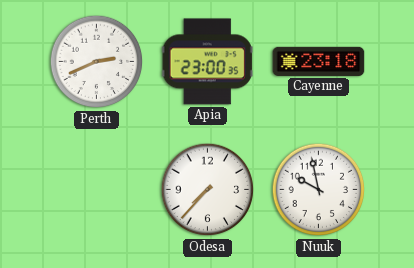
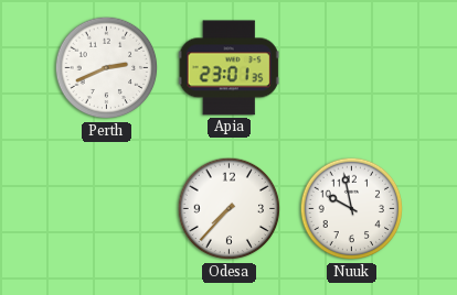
Apia: 23:00 -> 23:01 (228, 68)
Cayenne: 23:18 -> none (319, 61)
